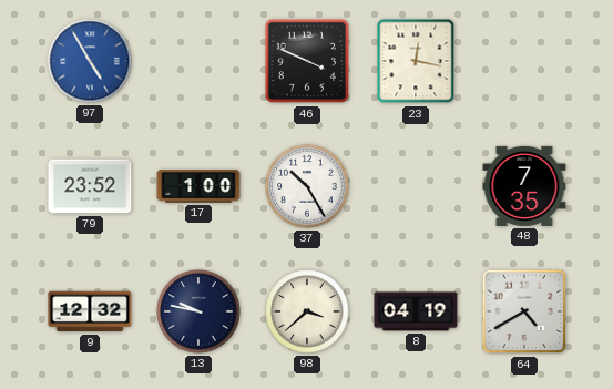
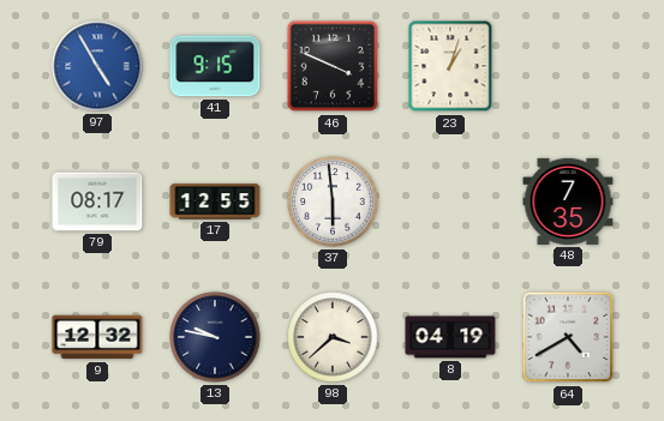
41: none -> 9:15 (215, 66)
23: 12:17 -> 1:03 (450, 66)
79: 23:52 -> 08:17 (97, 202)
17: 1:00 -> 12:55 (215, 202)
37: 10:25 -> 5:59 (333, 202)
